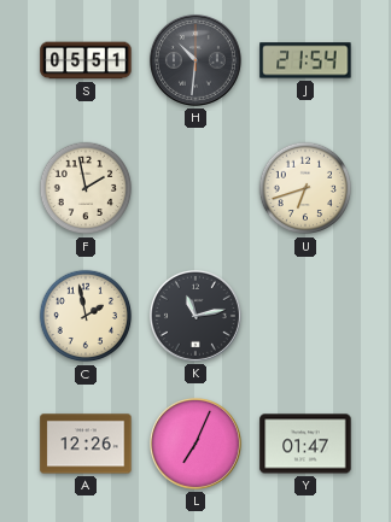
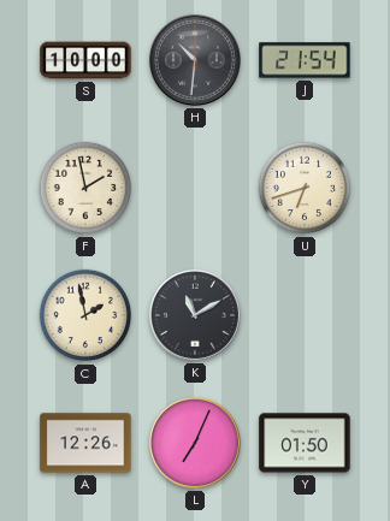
S: 05:51 -> 10:00 (85, 60)
K: 11:13 -> 11:10 (195, 315)
Y: 01:47 -> 01:50 (305, 443)
